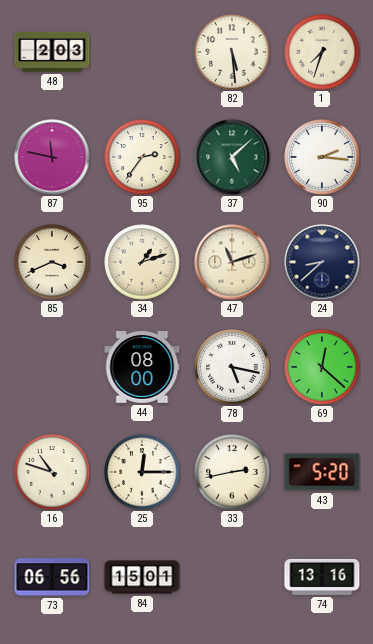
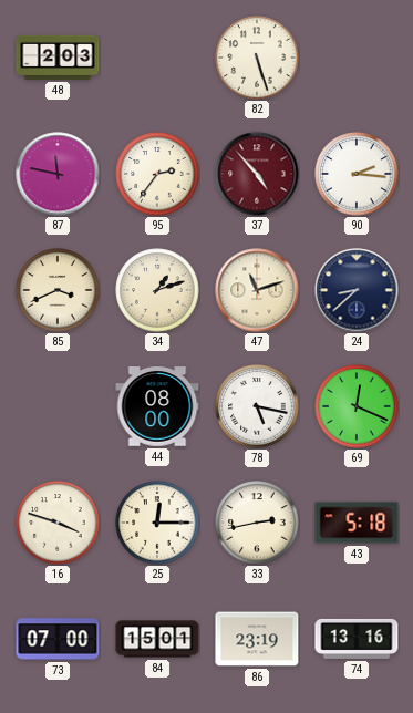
82: 5:29 -> 5:27 (257, 58)
1: 7:33 -> none (322, 52)
37: 5:08 -> 4:53 (257, 174)
37 dial: green -> burgundy (257, 174)
69: 12:22 -> 12:19 (357, 406)
16: 10:48 -> 3:48 (58, 523)
43: 5:20 -> 5:18 (357, 523)
73: 06:56 -> 07:00 (58, 639)
86: none -> 23:19 (257, 639)
